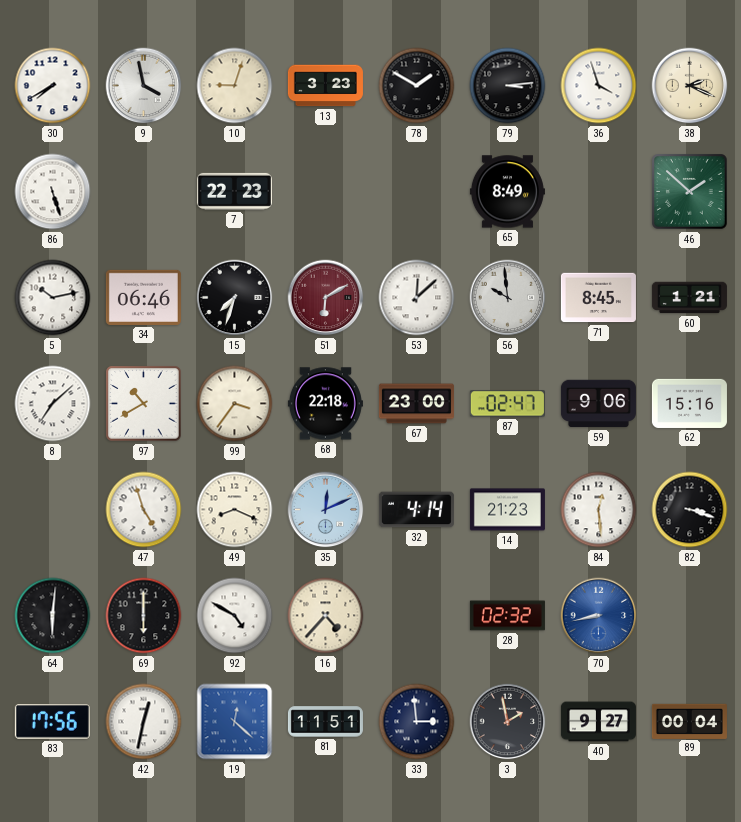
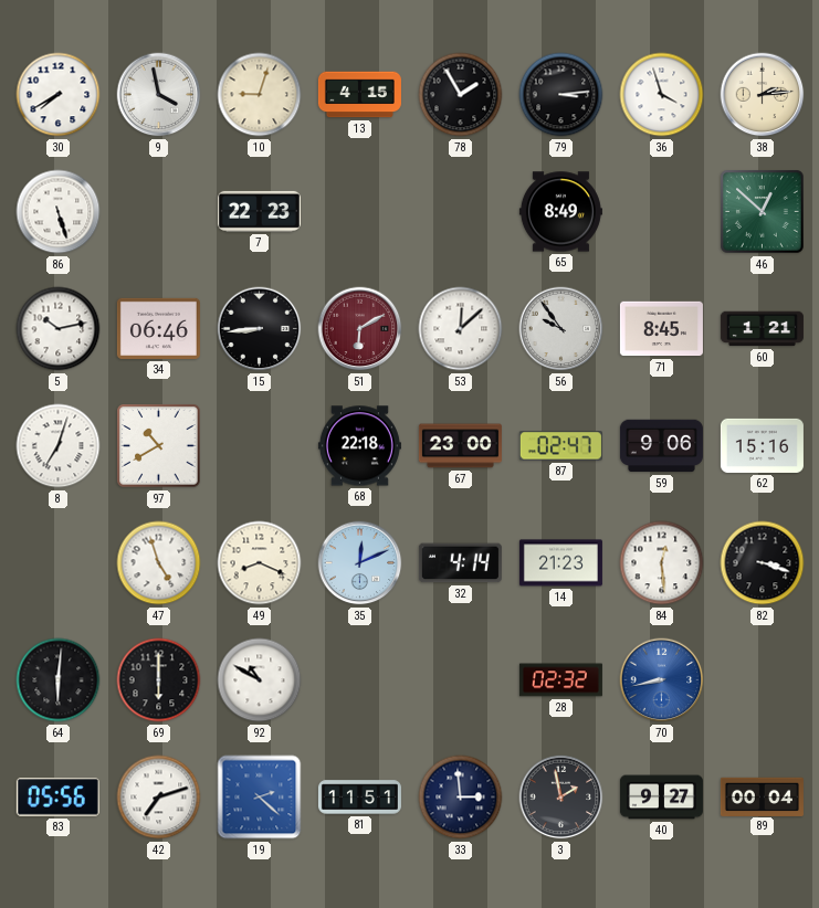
13: 3:23 -> 4:15 (359, 95)
78: 1:50 -> 1:55 (461, 95)
38: 2:19 -> 2:14 (763, 95)
46: 1:52 -> 12:52 (763, 212)
15: 7:33 -> 8:44 (260, 329)
56: 9:59 -> 9:54 (561, 329)
8: 7:08 -> 7:03 (59, 446)
99: 3:36 -> none (235, 404)
92: 4:50 -> 10:50 (260, 680)
16: 4:37 -> none (326, 616)
83: 17:56 -> 05:56 (57, 798)
42: 12:32 -> 7:12 (159, 798)
19: 12:22 -> 2:22 (260, 798)
